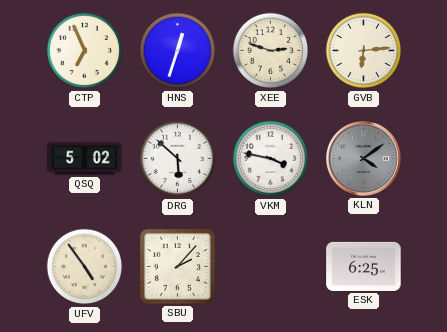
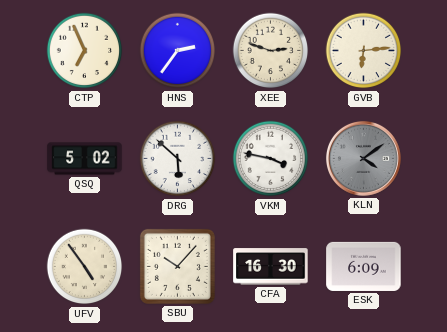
HNS: 12:33 -> 2:36 (178, 51)
SBU: 2:07 -> 10:07 (177, 266)
CFA: none -> 16:30 (271, 267)
ESK: 6:25 -> 6:09 (364, 266)
